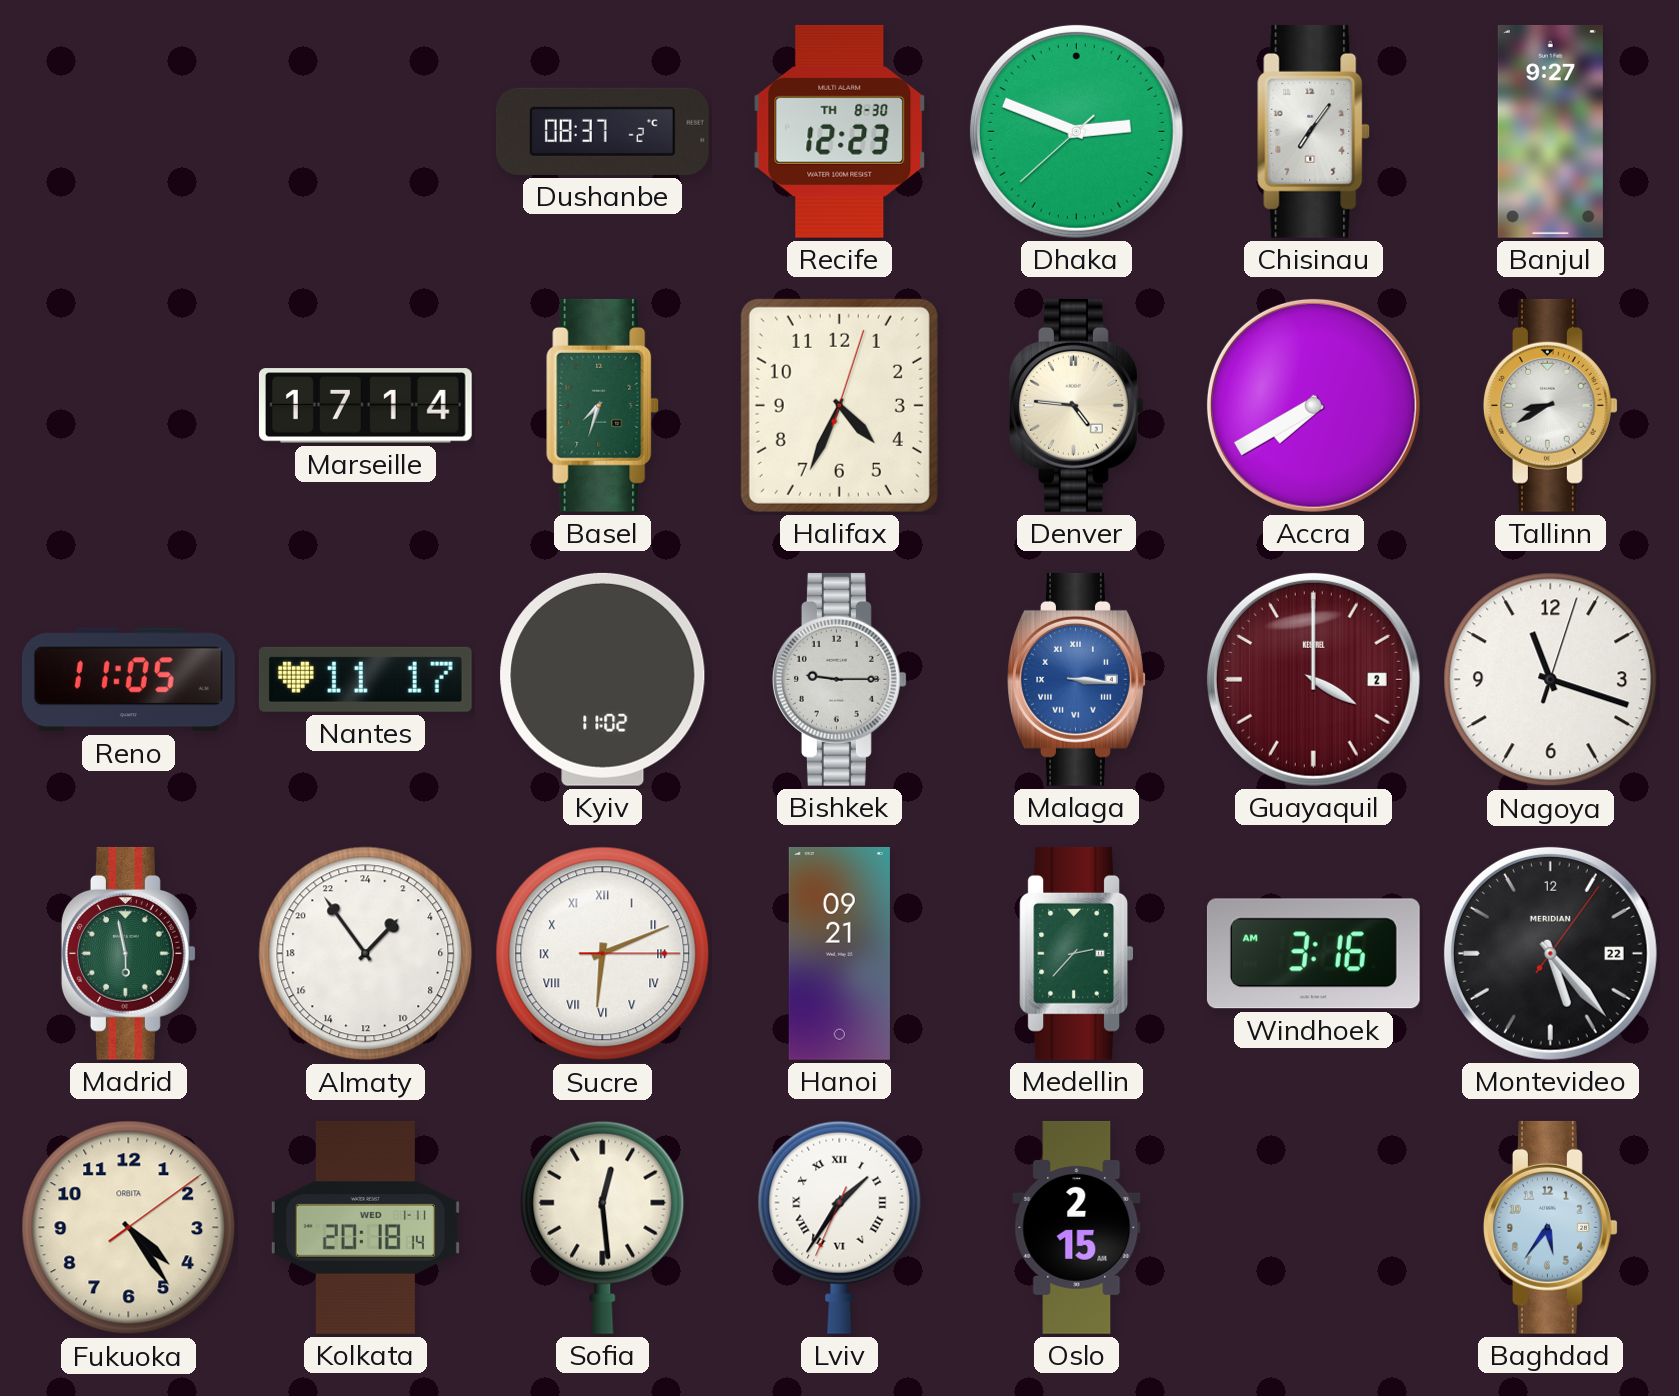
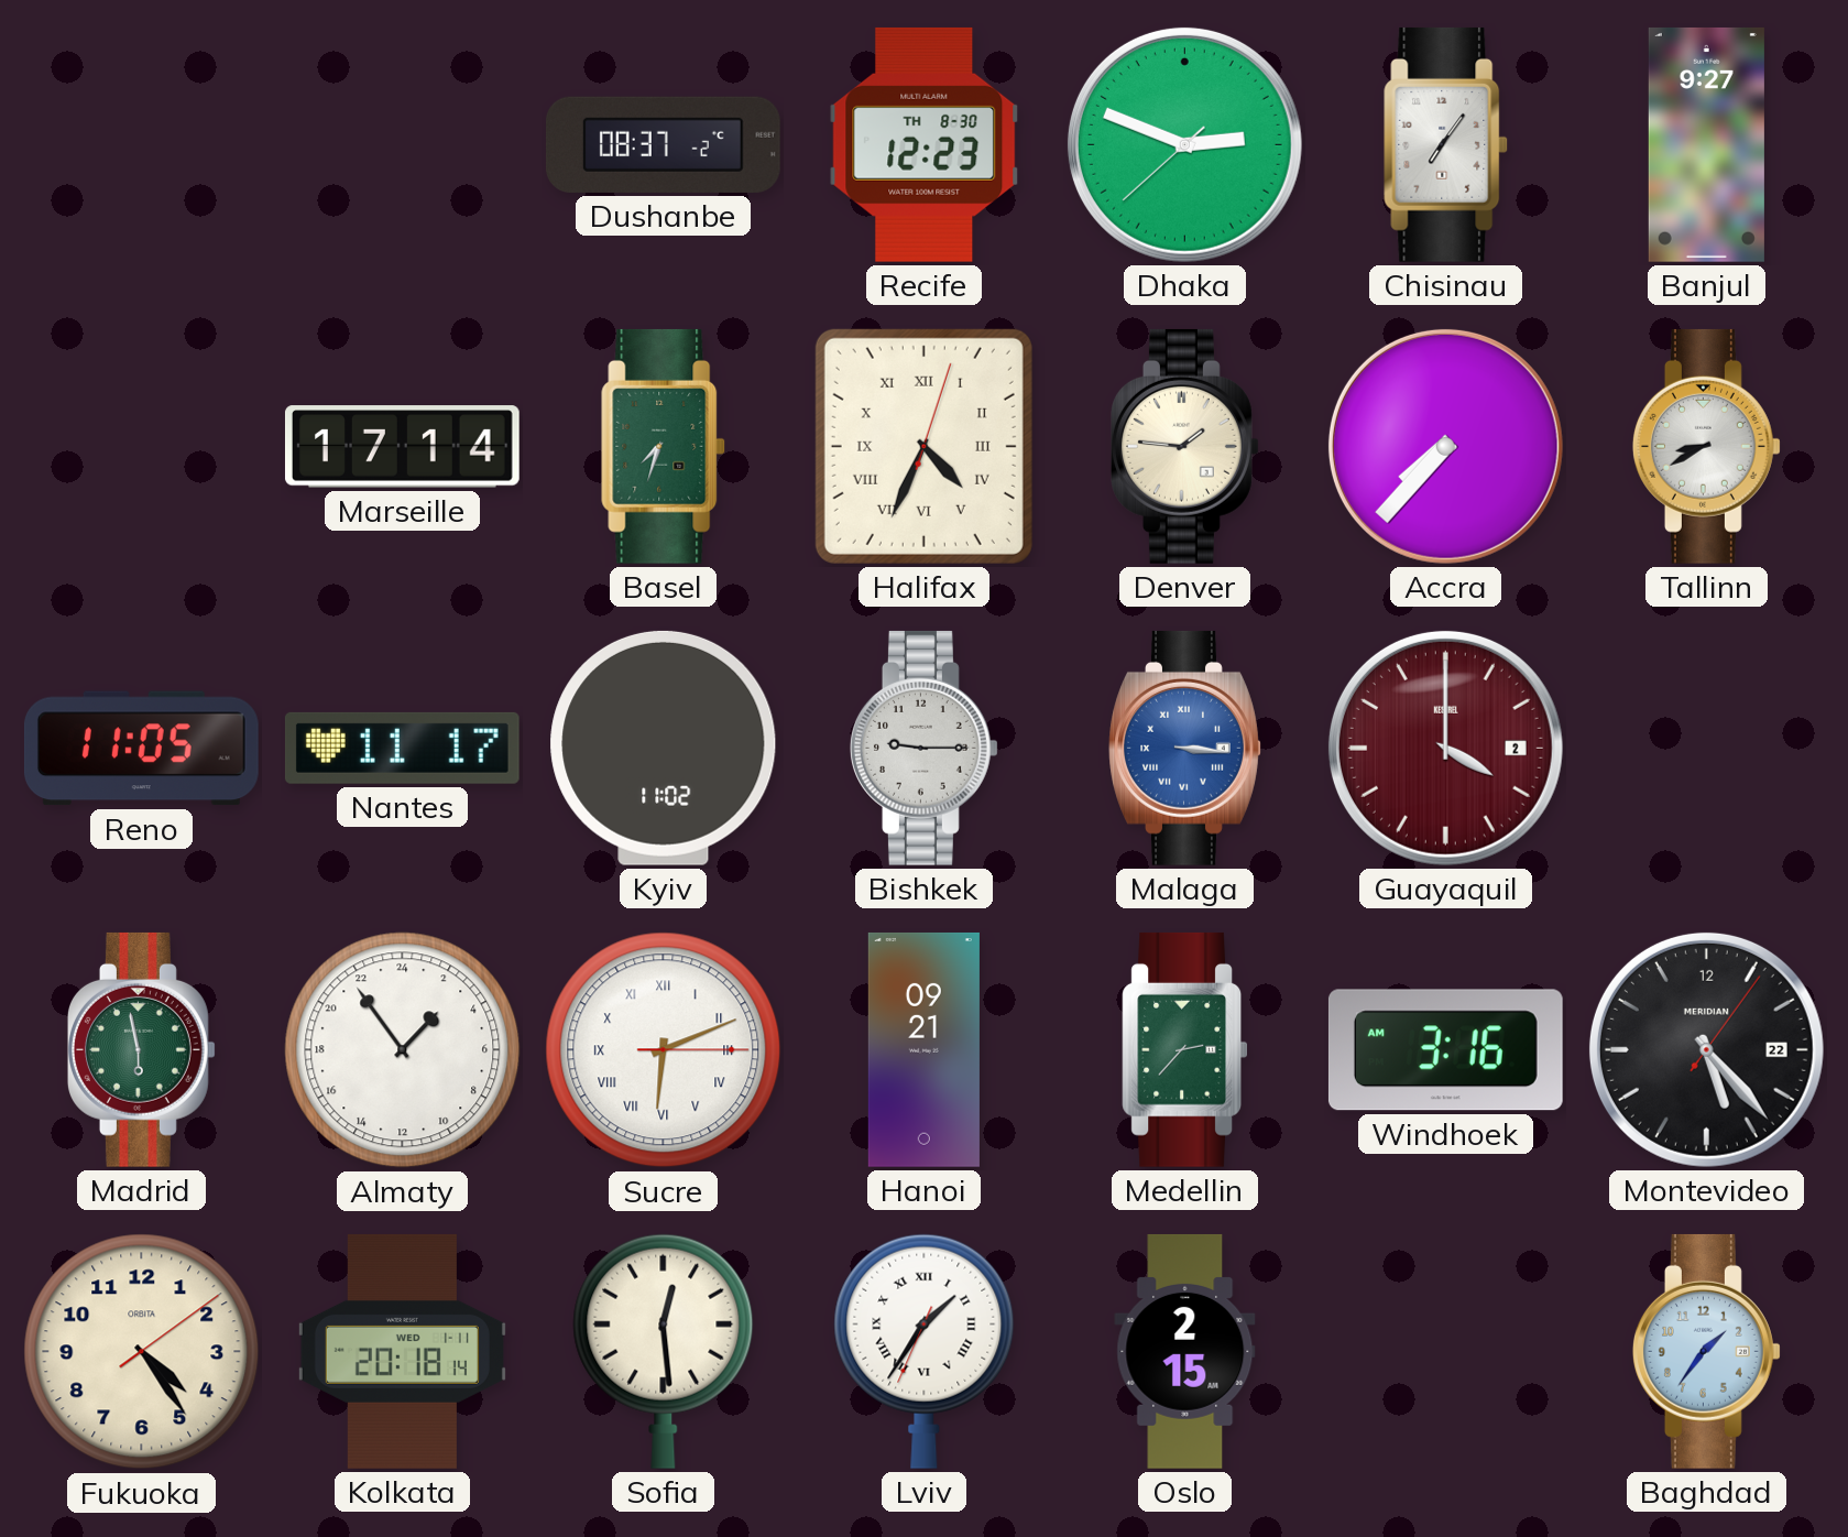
Halifax numerals: Arabic -> Roman (923, 446)
Denver: 4:46 -> 1:46 (1184, 446)
Accra: 7:40 -> 7:37 (1445, 446)
Nagoya: 11:18 -> none (1551, 680)
Baghdad: 5:36 -> 1:36 (1706, 1351)
